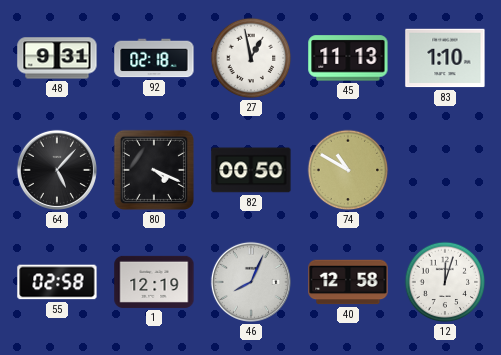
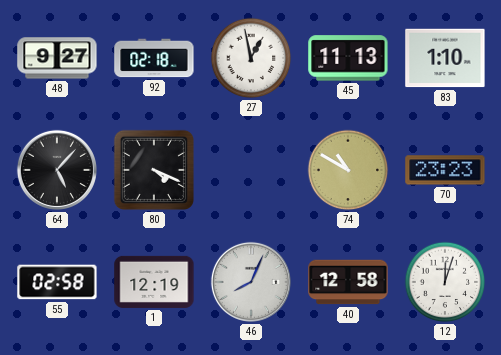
48: 9:31 -> 9:27 (57, 58)
82: 00:50 -> none (251, 170)
70: none -> 23:23 (445, 170)
